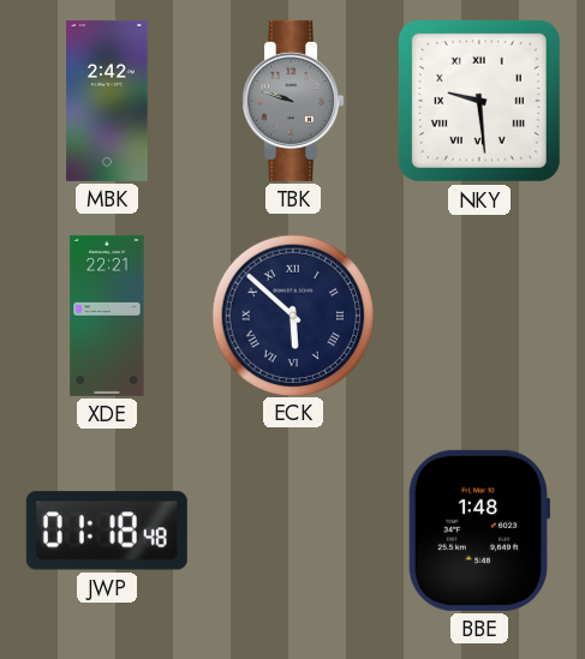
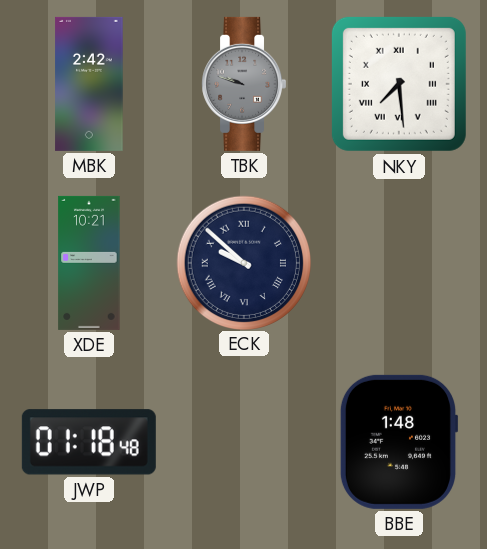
NKY: 9:29 -> 7:29 (399, 84)
XDE: 22:21 -> 10:21 (89, 263)
ECK: 5:52 -> 9:52 (243, 262)
